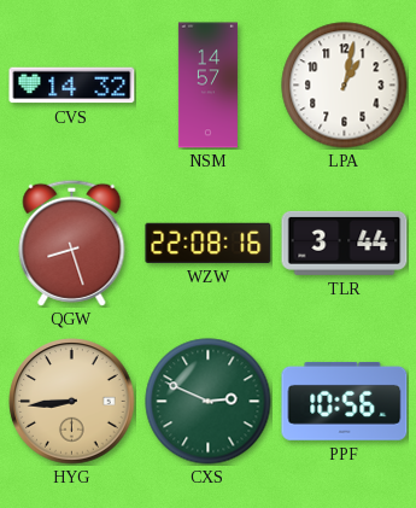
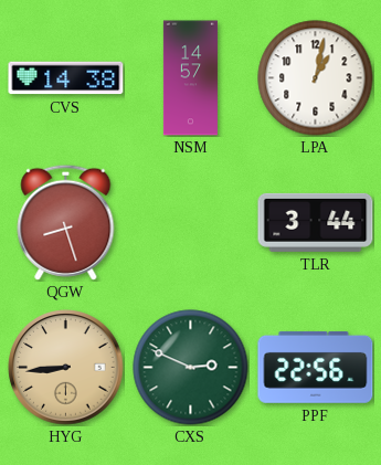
CVS: 14:32 -> 14:38 (66, 78)
WZW: 22:08 -> none (209, 243)
PPF: 10:56 -> 22:56 (316, 367)
